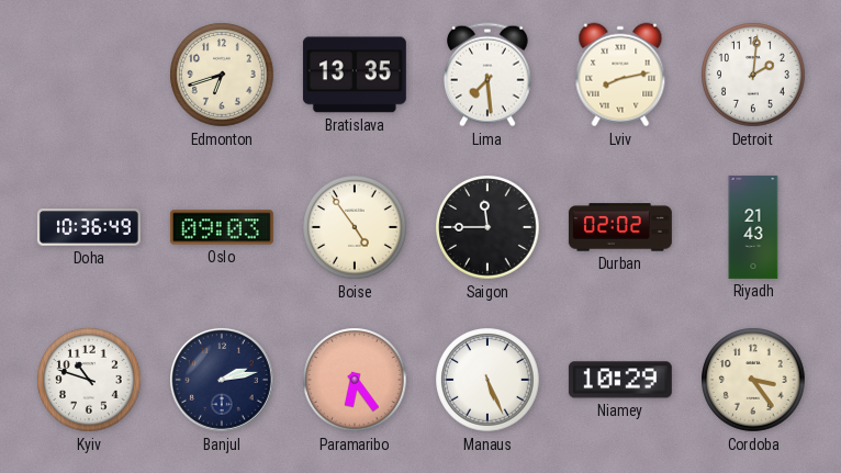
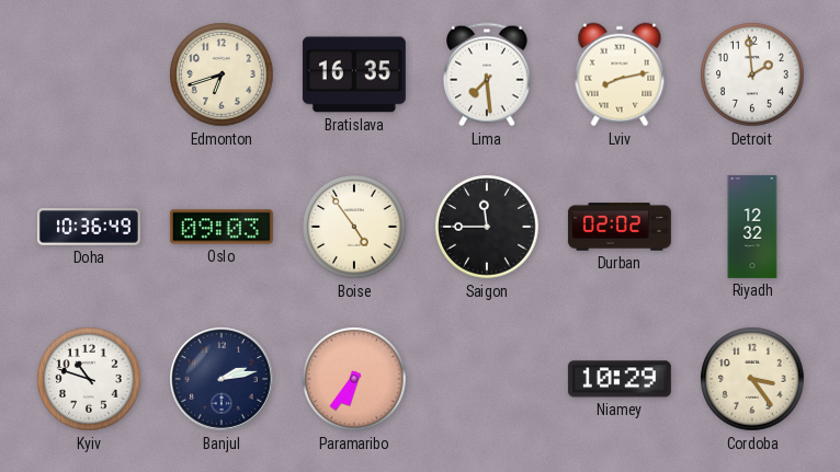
Bratislava: 13:35 -> 16:35 (354, 74)
Detroit: 2:01 -> 1:59 (752, 74)
Riyadh: 21:43 -> 12:32 (752, 227)
Paramaribo: 6:24 -> 6:36 (354, 379)
Manaus: 5:26 -> none (487, 380)
